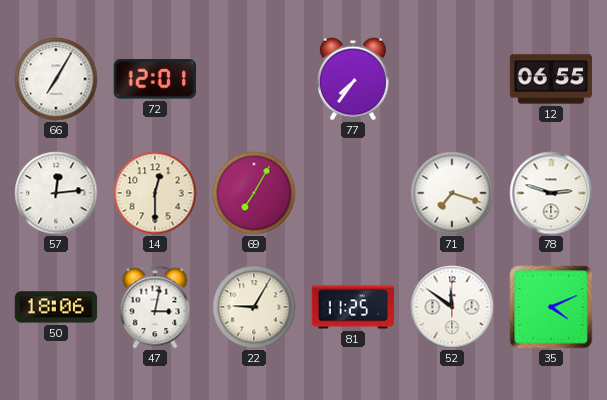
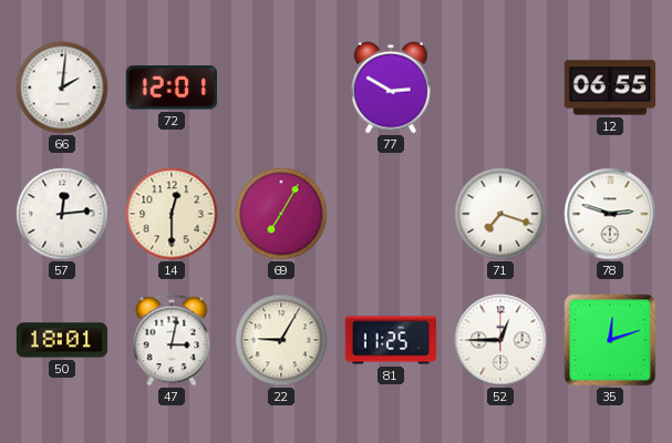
66: 7:05 -> 2:01 (62, 87)
77: 7:36 -> 2:50 (391, 87)
50: 18:06 -> 18:01 (62, 340)
52: 11:51 -> 12:45 (500, 340)
35: 4:11 -> 12:12 (610, 340)
